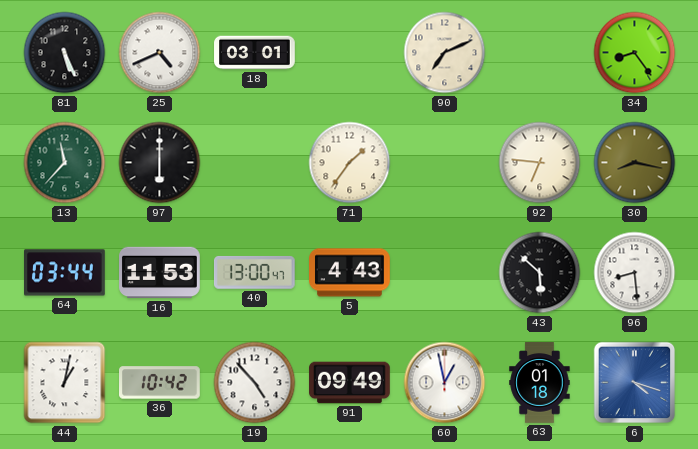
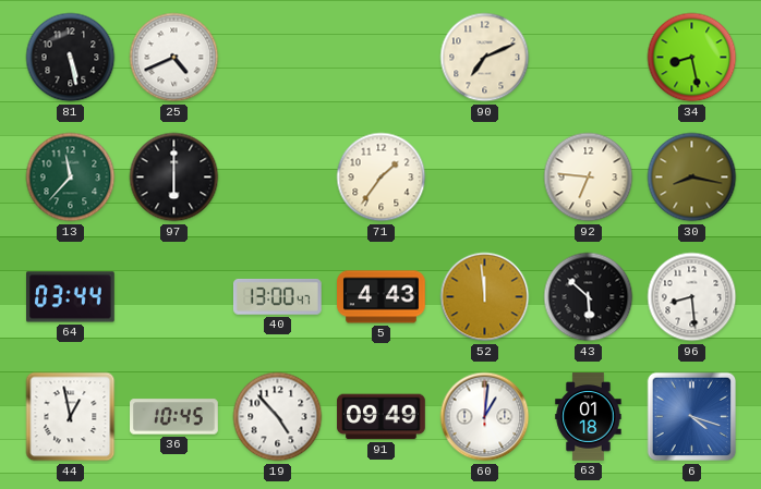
81: 5:26 -> 5:28 (71, 58)
18: 03:01 -> none (255, 53)
34: 8:24 -> 8:28 (692, 58)
16: 11:53 -> none (160, 273)
52: none -> 11:59 (485, 297)
44: 1:02 -> 12:58 (71, 417)
36: 10:42 -> 10:45 (174, 417)
60: 12:58 -> 1:01 (485, 417)
